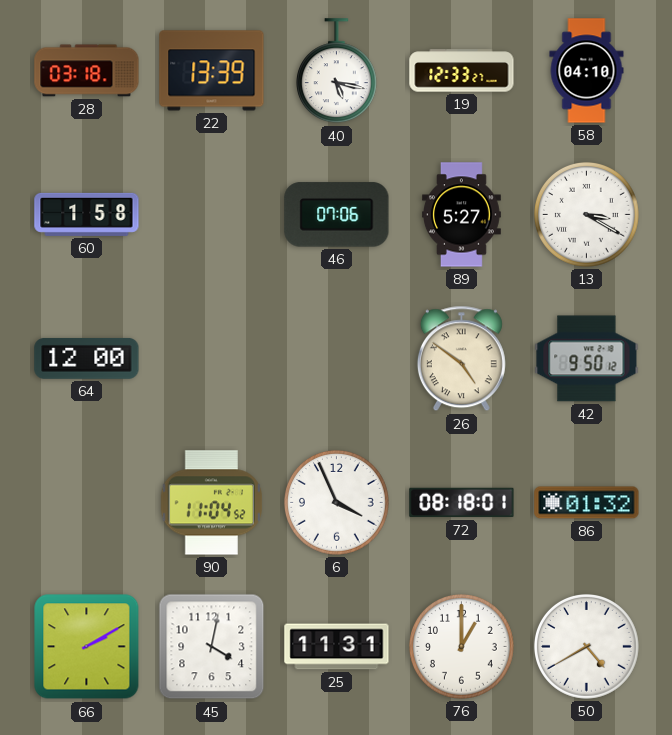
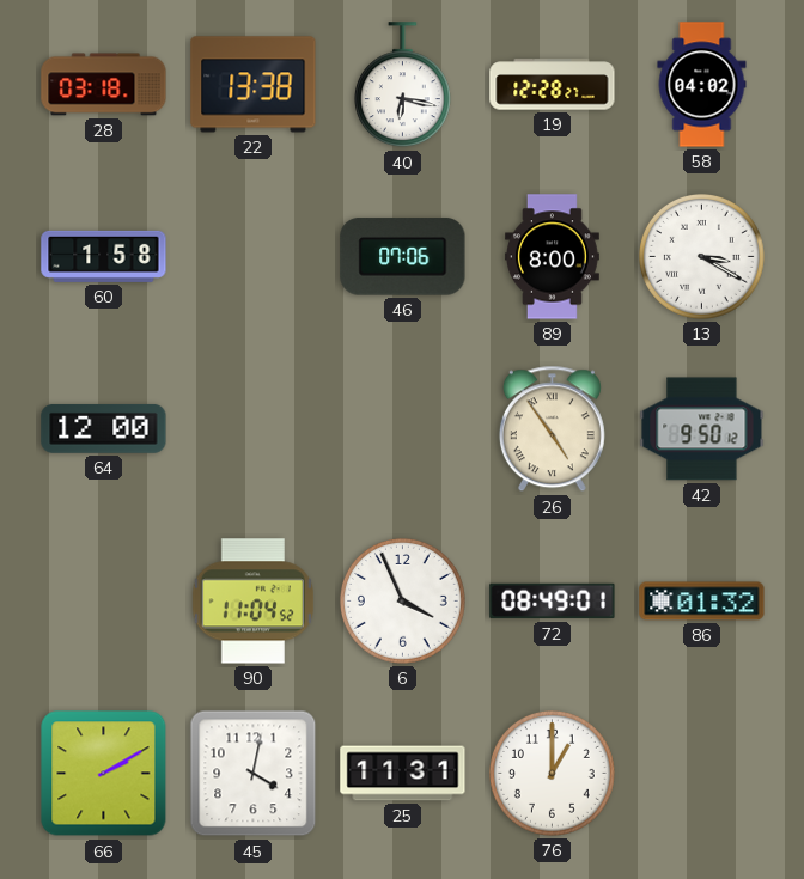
22: 13:39 -> 13:38 (254, 85)
40: 5:17 -> 6:17 (402, 85)
19: 12:33 -> 12:28 (553, 85)
58: 04:10 -> 04:02 (702, 85)
89: 5:27 -> 8:00 (553, 257)
26: 4:51 -> 4:54 (552, 429)
72: 08:18 -> 08:49 (553, 602)
50: 4:40 -> none (586, 646)
